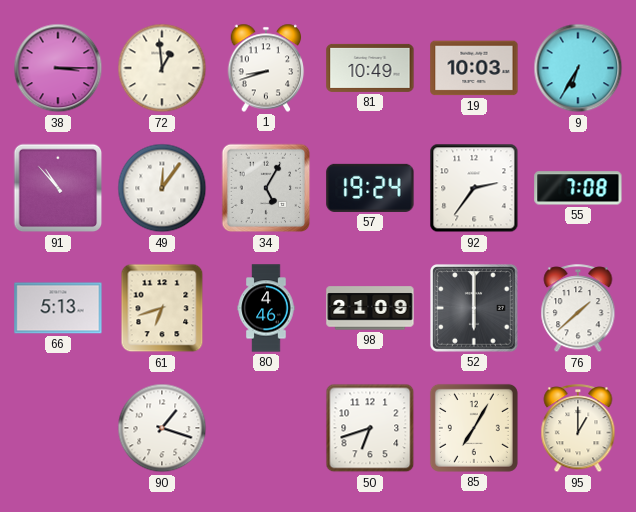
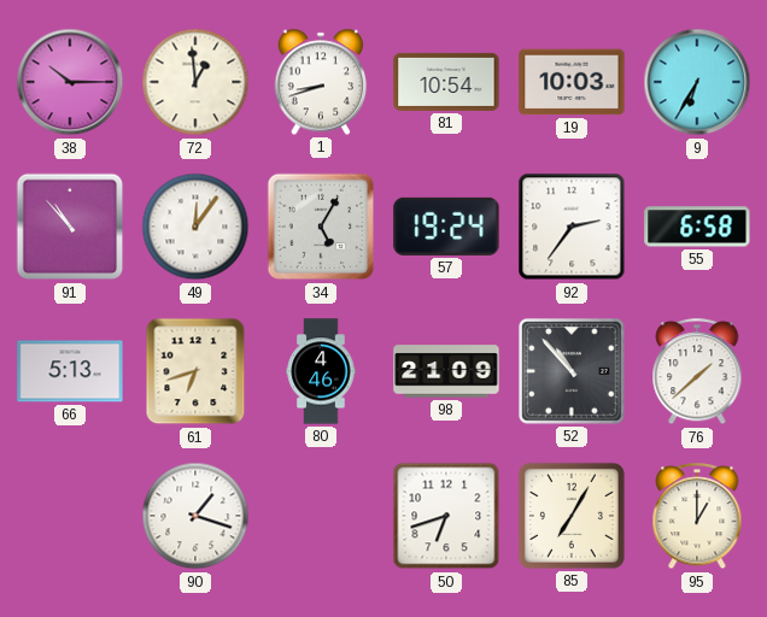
38: 3:15 -> 10:15 (70, 82)
81: 10:49 -> 10:54 (446, 82)
55: 7:08 -> 6:58 (697, 227)
52: 6:00 -> 10:53 (573, 372)
